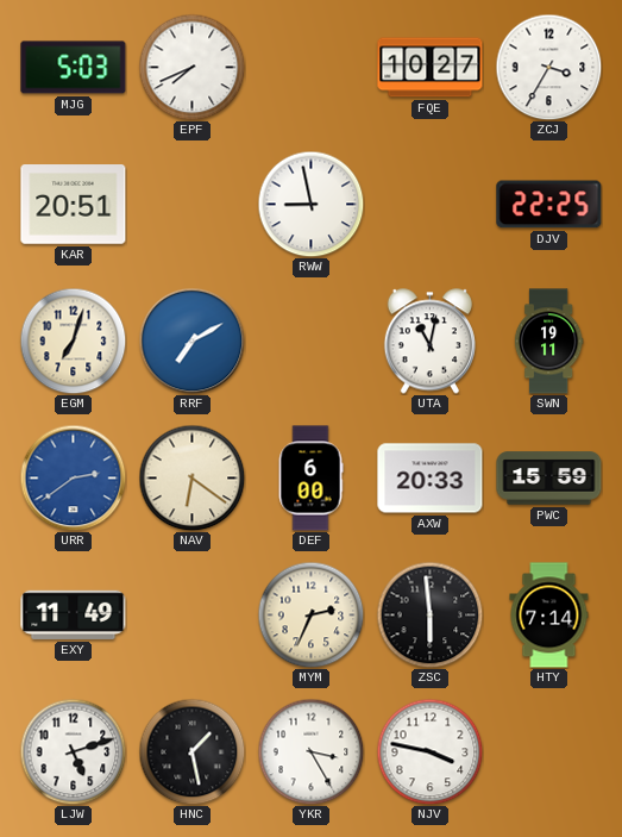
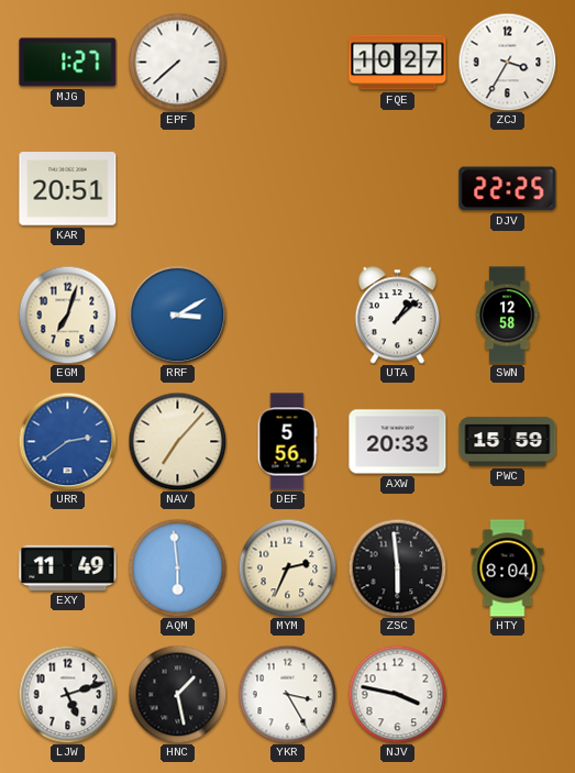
MJG: 5:03 -> 1:27 (68, 63)
EPF: 7:41 -> 7:38 (177, 62)
RWW: 8:58 -> none (310, 204)
RRF: 7:10 -> 3:10 (177, 314)
UTA: 11:02 -> 1:08 (397, 316)
SWN: 19:11 -> 12:58 (507, 316)
NAV: 6:21 -> 7:07 (177, 441)
DEF: 6:00 -> 5:56 (287, 442)
AQM: none -> 5:59 (177, 567)
HTY: 7:14 -> 8:04 (508, 568)
